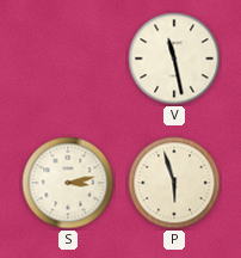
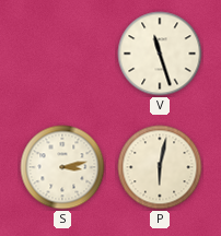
V: 11:28 -> 11:27 (160, 54)
P: 5:57 -> 6:02 (160, 167)
